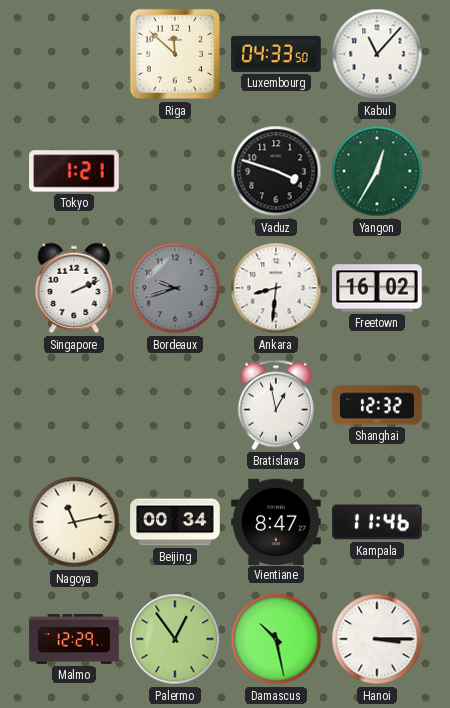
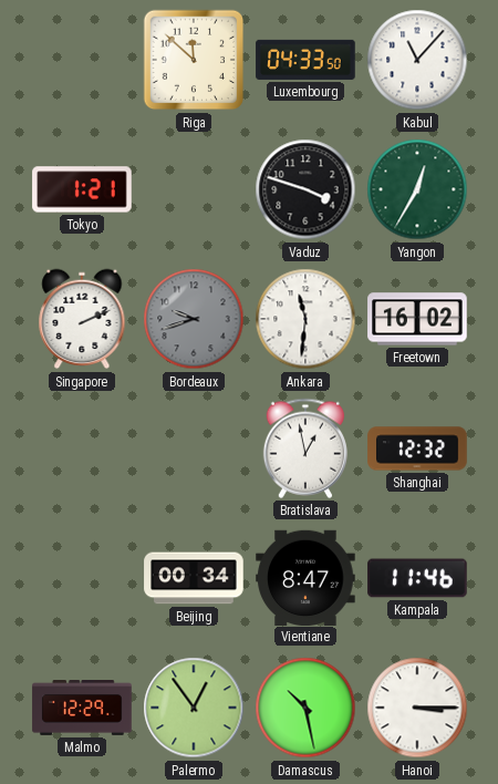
Ankara: 8:31 -> 11:31 (305, 319)
Nagoya: 11:13 -> none (74, 522)
